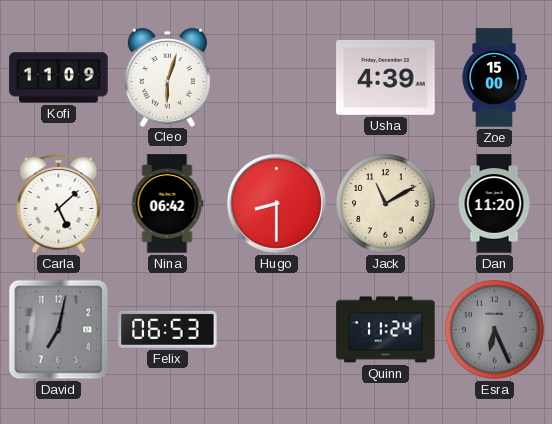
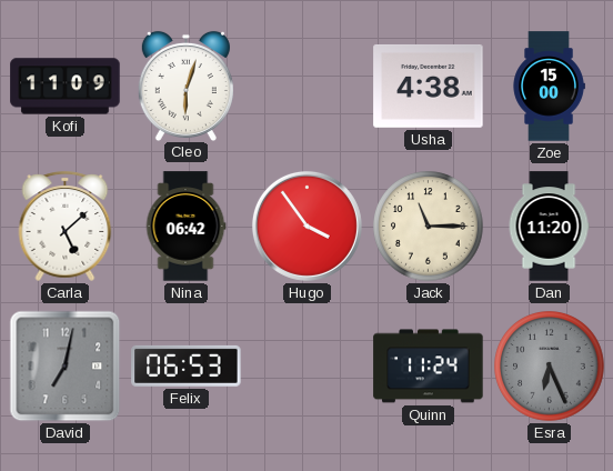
Usha: 4:39 -> 4:38 (429, 86)
Hugo: 8:30 -> 3:54 (306, 226)
Jack: 11:10 -> 11:15 (429, 227)
